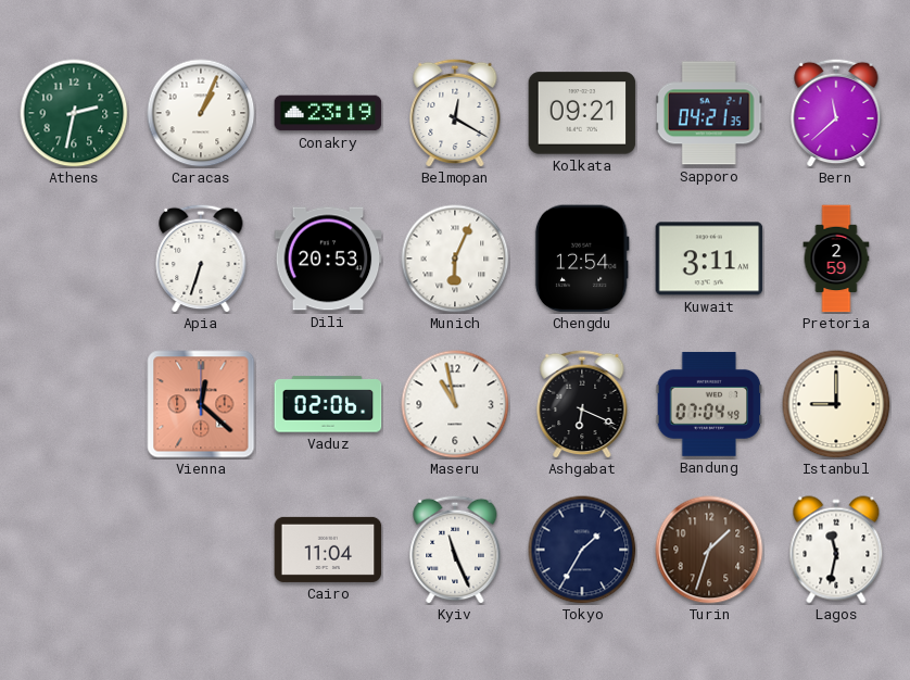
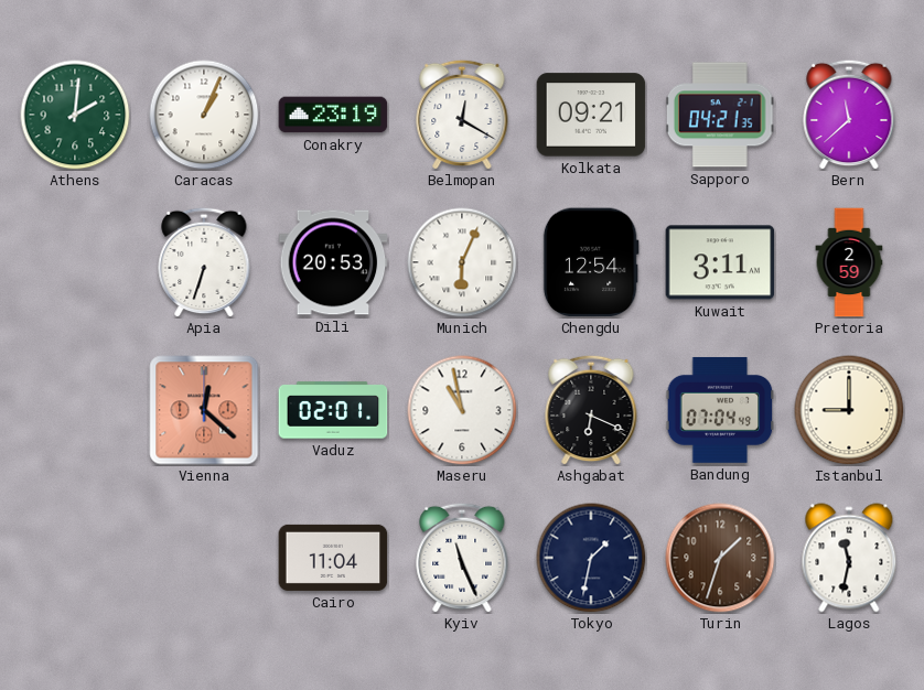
Athens: 2:32 -> 2:01 (75, 115)
Vaduz: 02:06 -> 02:01 (333, 410)
Tokyo: 1:35 -> 1:32 (591, 558)
